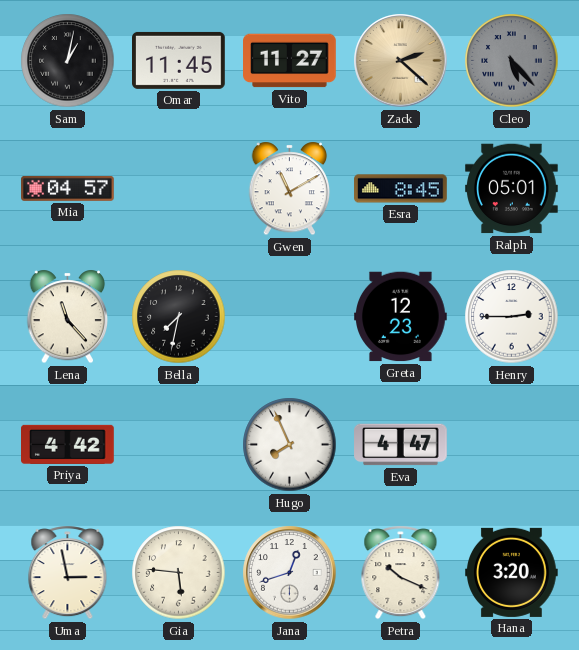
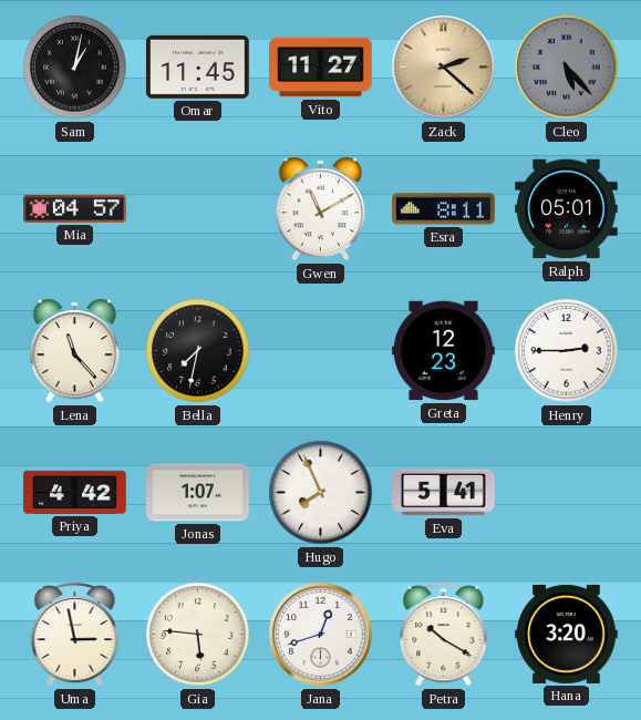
Esra: 8:45 -> 8:11 (444, 209)
Jonas: none -> 1:07 (198, 493)
Eva: 4:47 -> 5:41 (444, 493)
Petra: 10:19 -> 10:20 (444, 635)
